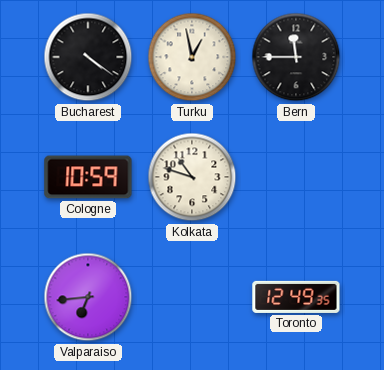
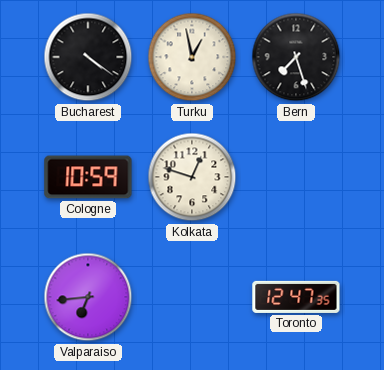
Bern: 11:45 -> 7:27 (296, 57)
Kolkata: 10:48 -> 12:48 (192, 177)
Toronto: 12:49 -> 12:47 (296, 297)
